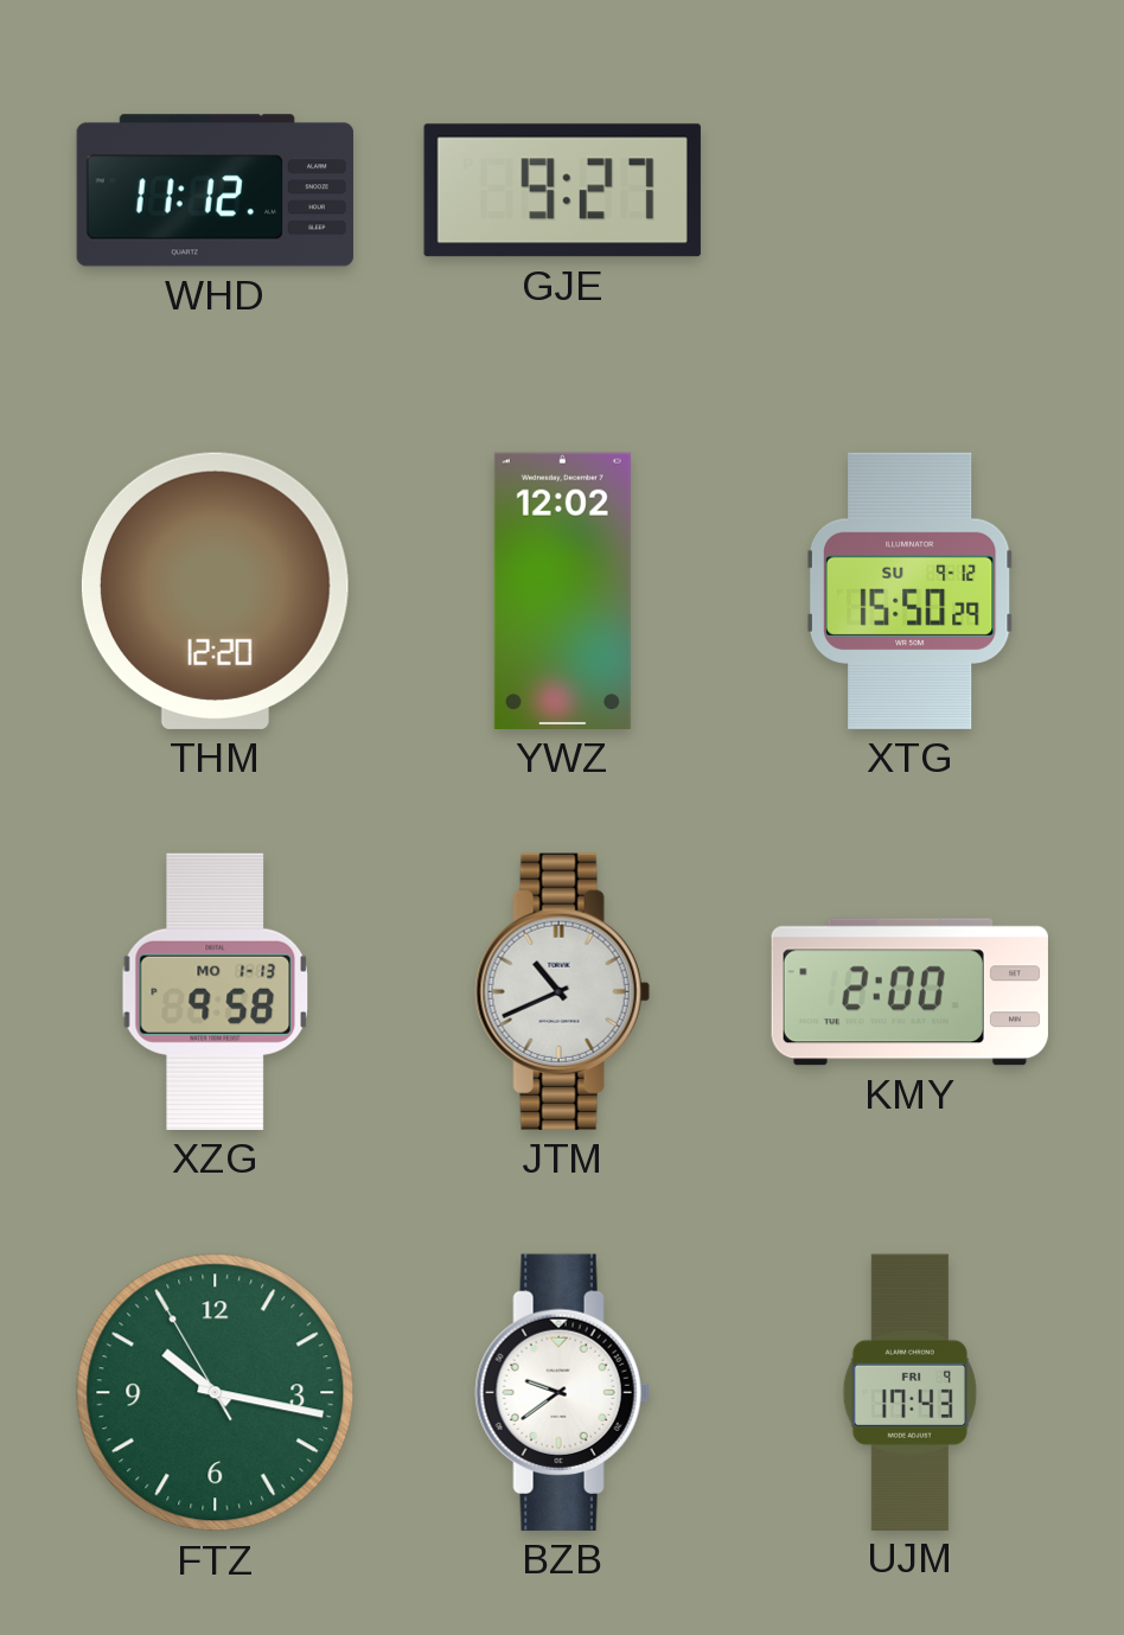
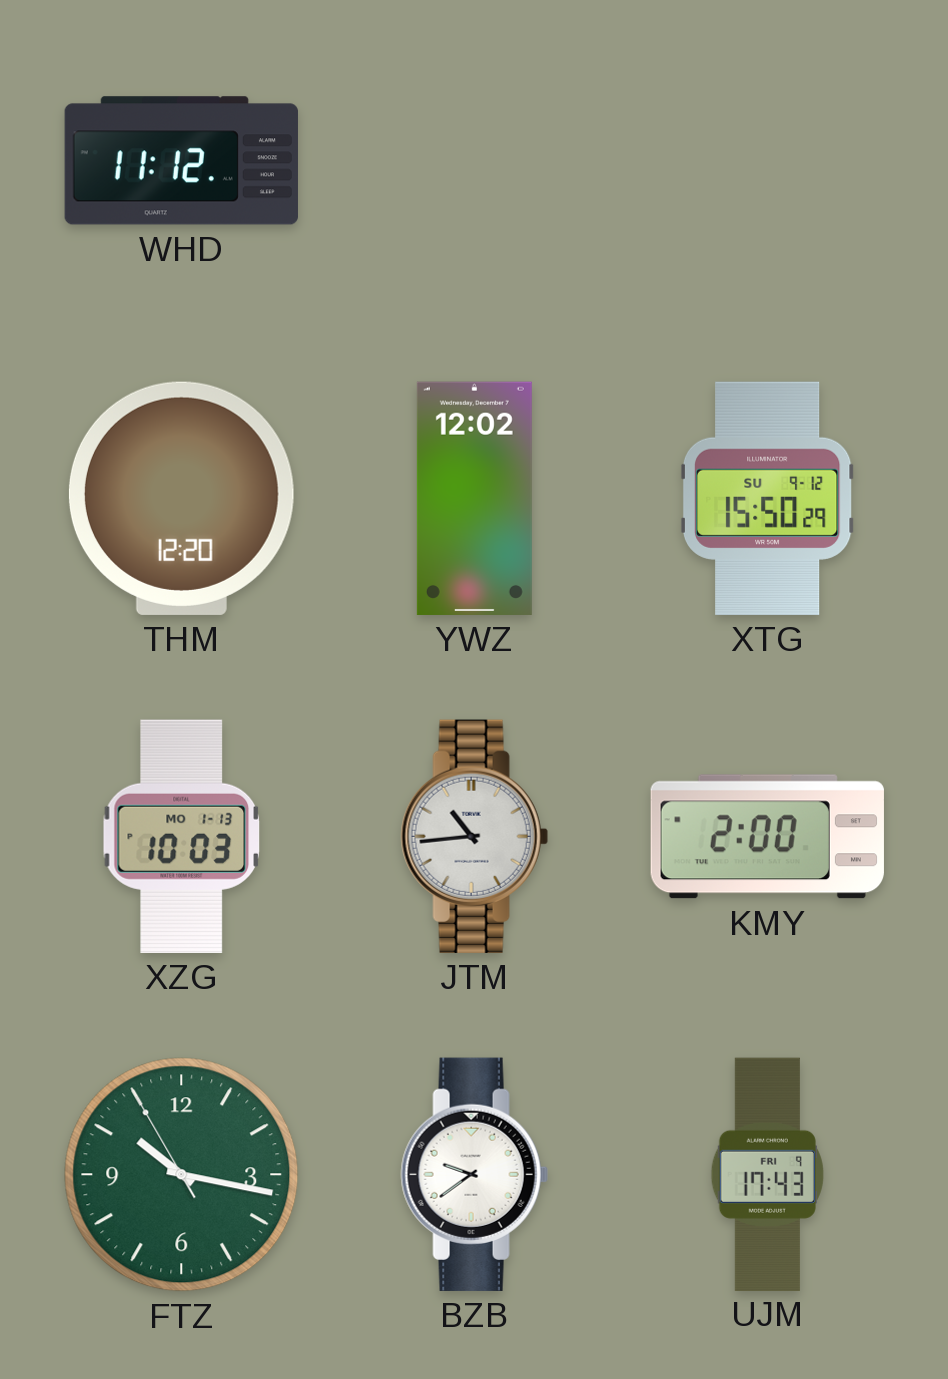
GJE: 9:27 -> none (562, 191)
XZG: 9:58 -> 10:03 (182, 836)
JTM: 10:41 -> 10:44 (474, 836)
